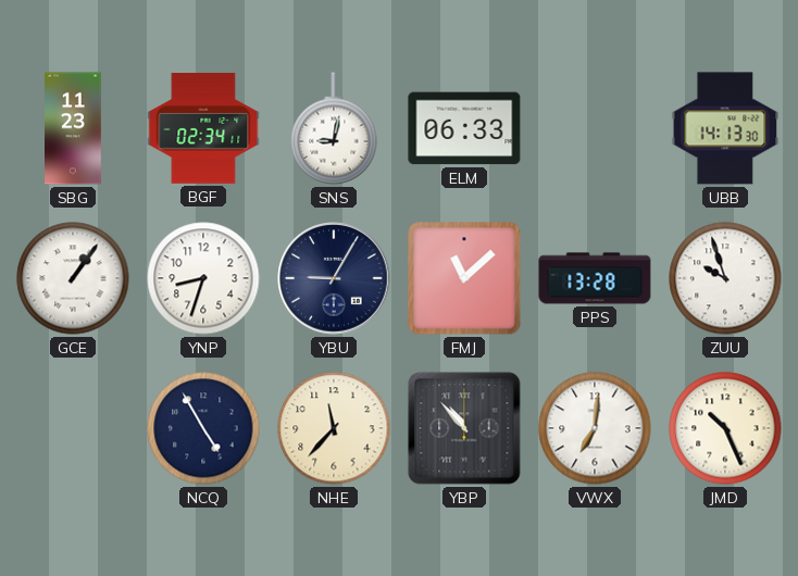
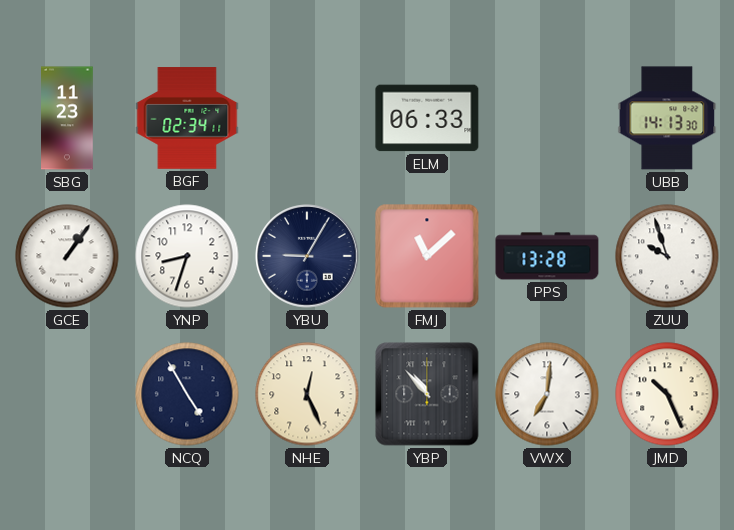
SNS: 9:02 -> none (334, 128)
NHE: 11:37 -> 12:26 (307, 394)
